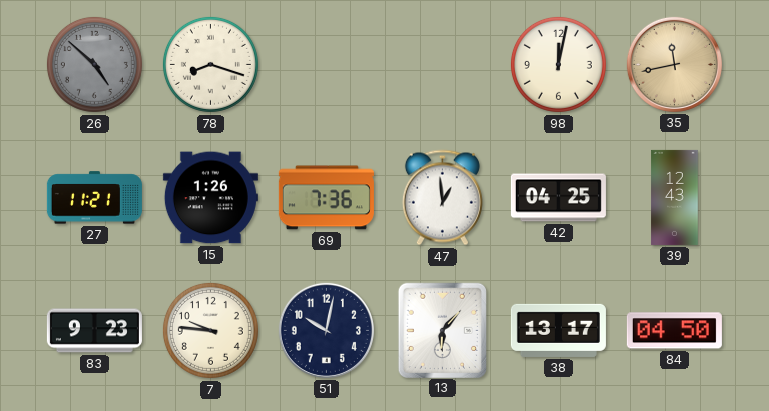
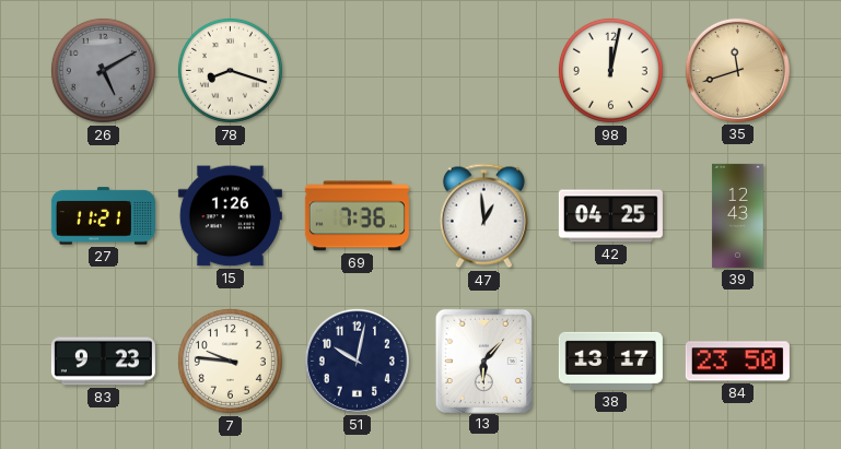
26: 4:52 -> 5:10 (103, 70)
35: 11:43 -> 11:42 (737, 70)
84: 04:50 -> 23:50 (737, 362)
